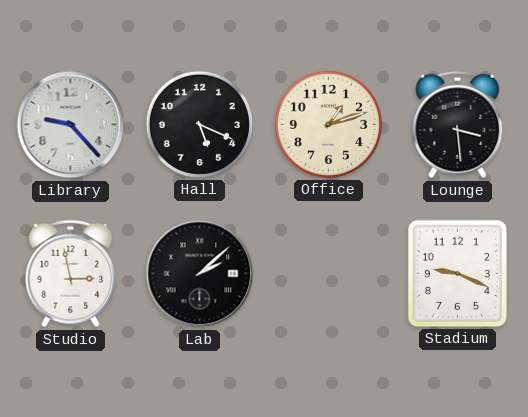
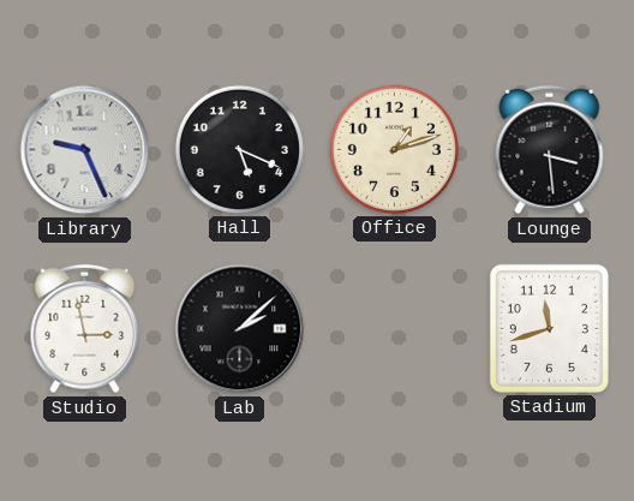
Library: 9:23 -> 9:26 (85, 150)
Stadium: 9:19 -> 11:42 (549, 328)
